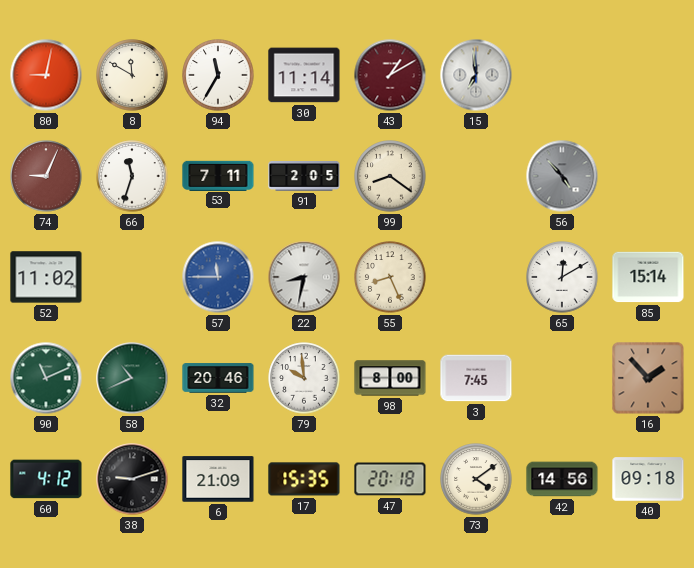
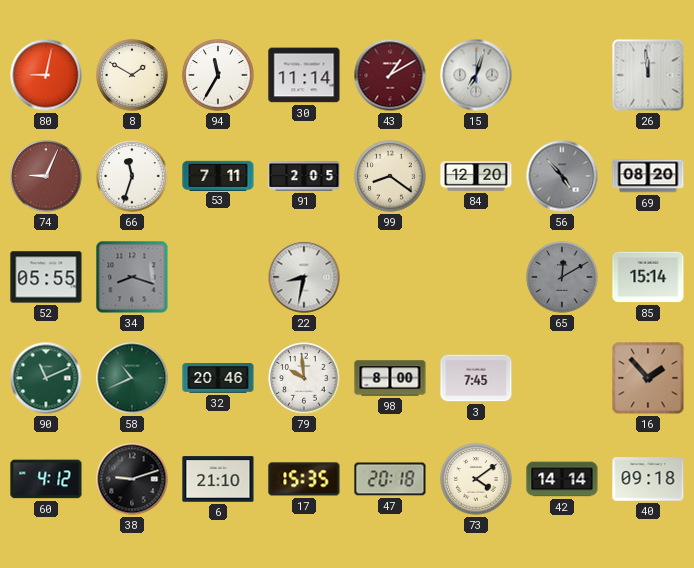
8: 11:50 -> 1:50 (132, 75)
15: 6:59 -> 7:03 (476, 75)
26: none -> 11:59 (648, 75)
84: none -> 12:20 (476, 176)
69: none -> 08:20 (648, 176)
52: 11:02 -> 05:55 (46, 277)
34: none -> 8:18 (132, 277)
57: 11:45 -> none (218, 277)
55: 8:26 -> none (390, 277)
65 dial: white -> grey (562, 277)
6: 21:09 -> 21:10 (218, 479)
42: 14:56 -> 14:14 (562, 479)
